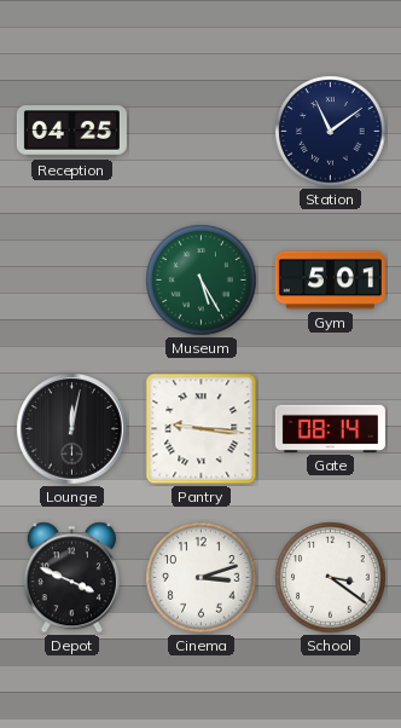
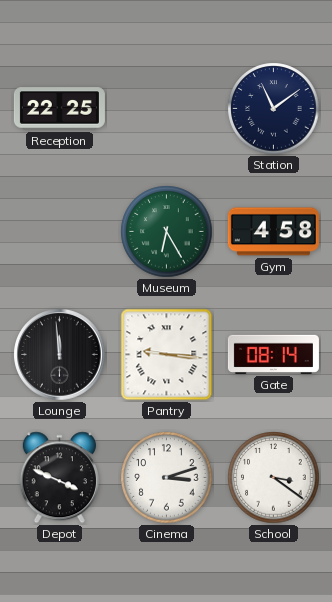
Reception: 04:25 -> 22:25 (59, 109)
Museum: 5:25 -> 6:25 (167, 232)
Gym: 5:01 -> 4:58 (273, 232)
Lounge: 12:02 -> 11:59 (60, 355)
